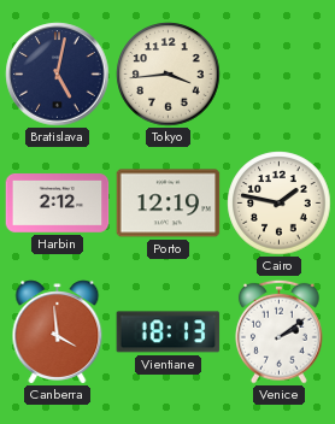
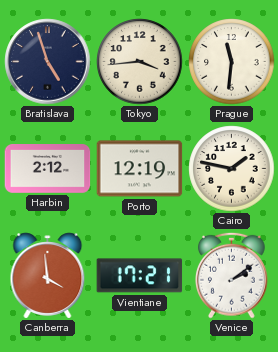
Bratislava: 5:02 -> 4:57 (48, 62)
Prague: none -> 11:31 (232, 62)
Vientiane: 18:13 -> 17:21 (140, 276)
